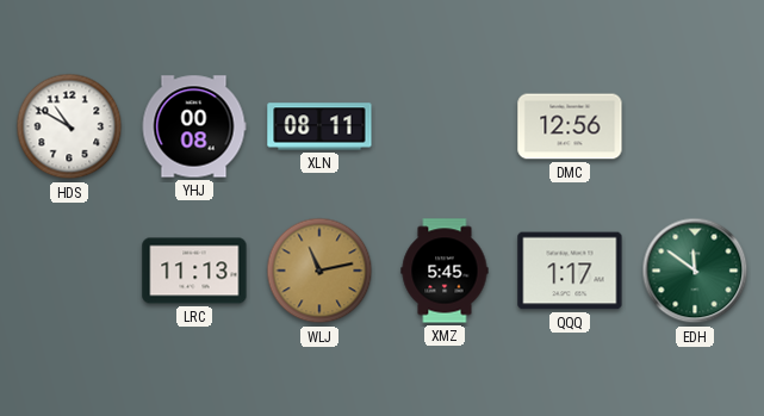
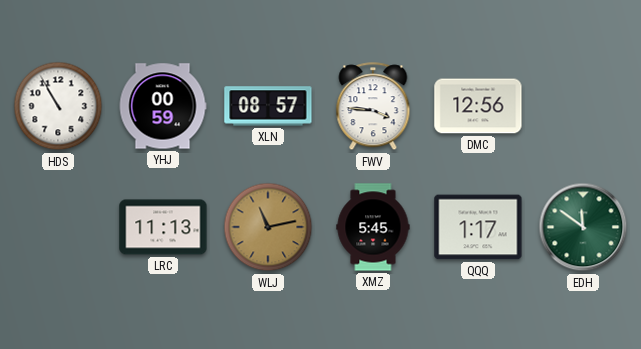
HDS: 10:50 -> 10:55 (58, 106)
YHJ: 00:08 -> 00:59 (163, 106)
XLN: 08:11 -> 08:57 (268, 106)
FWV: none -> 3:46 (373, 107)
